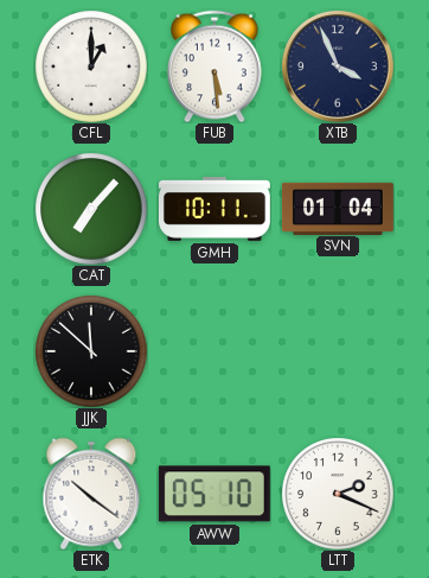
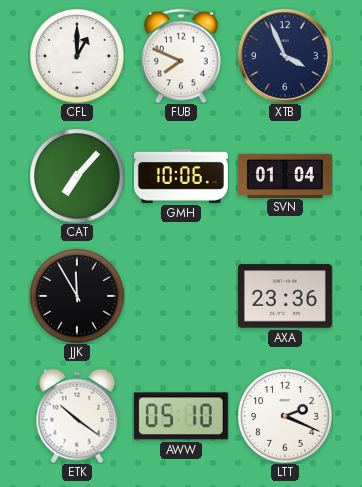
FUB: 5:29 -> 7:49 (181, 56)
GMH: 10:11 -> 10:06 (181, 177)
JJK: 11:52 -> 11:55 (77, 296)
AXA: none -> 23:36 (285, 296)
